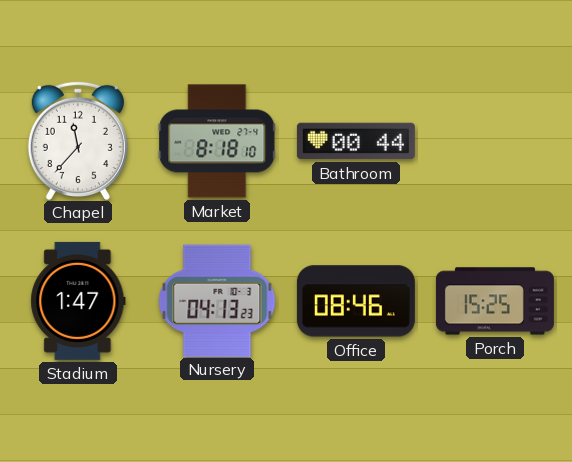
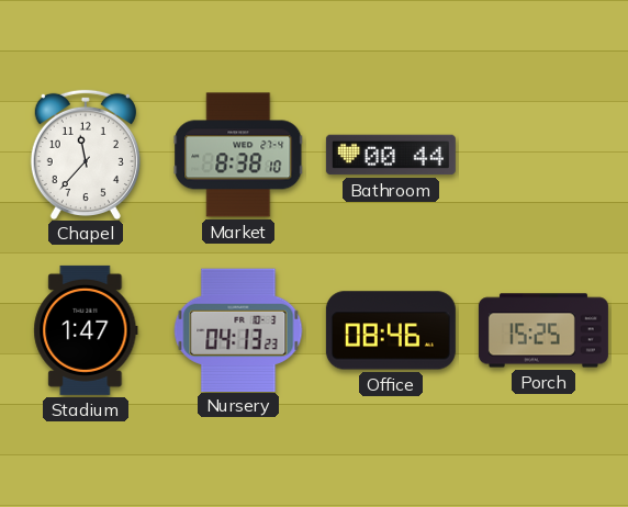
Market: 8:18 -> 8:38 (238, 155)
